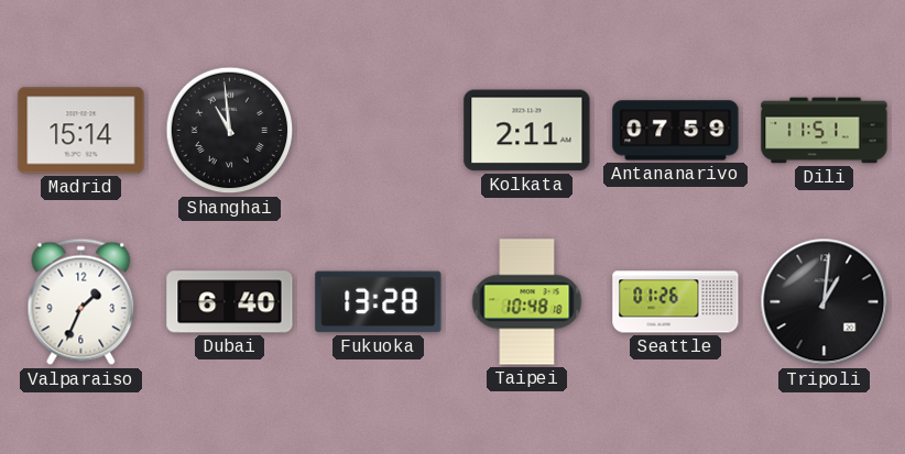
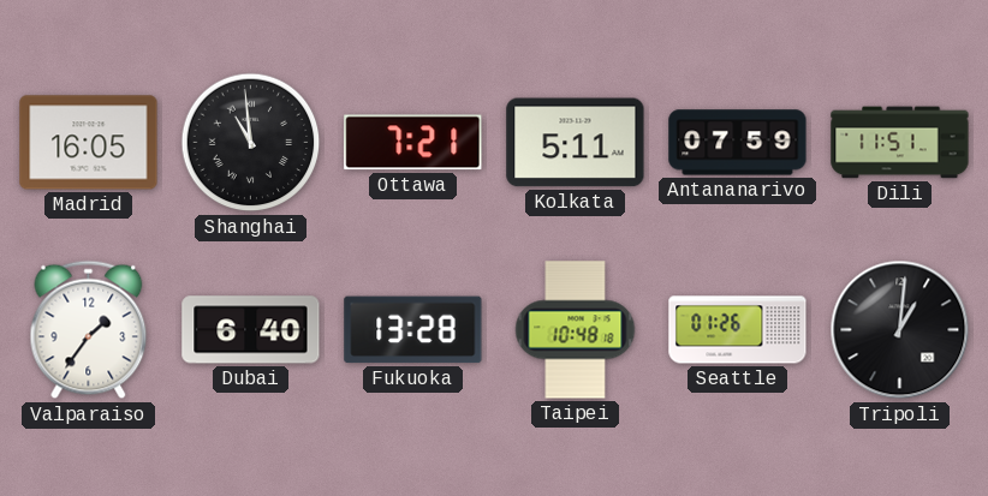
Madrid: 15:14 -> 16:05 (89, 143)
Ottawa: none -> 7:21 (413, 143)
Kolkata: 2:11 -> 5:11 (576, 143)
Valparaiso: 1:34 -> 1:36 (89, 330)
